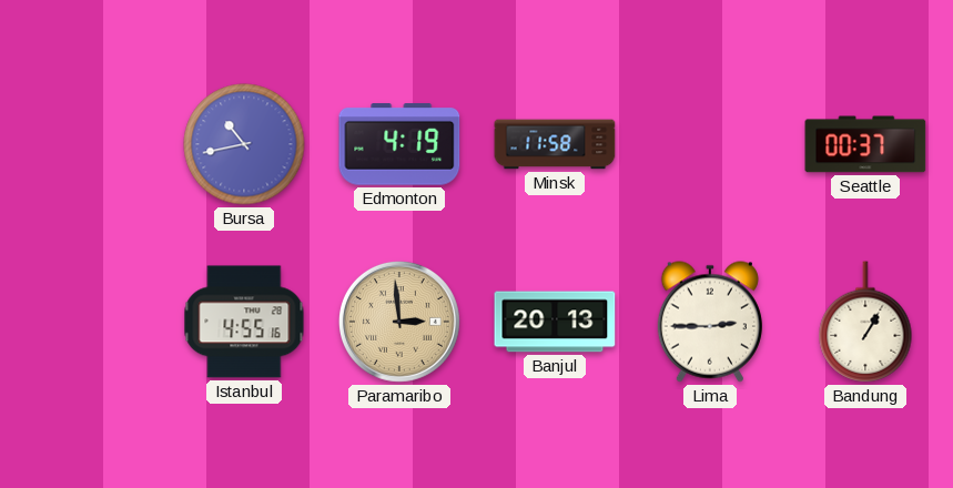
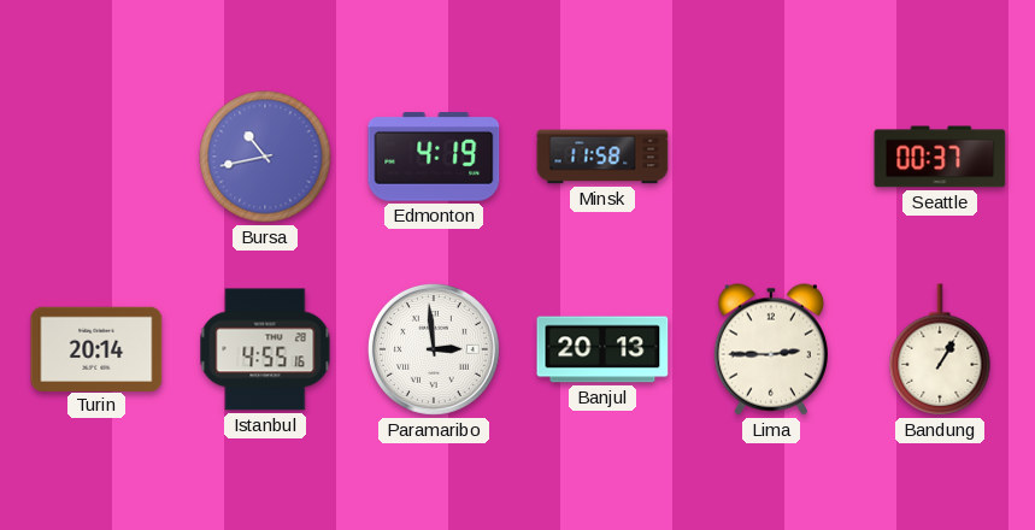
Turin: none -> 20:14 (96, 348)
Paramaribo dial: champagne -> white (434, 349)
